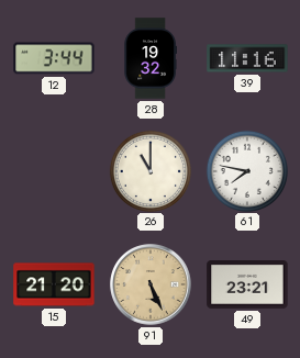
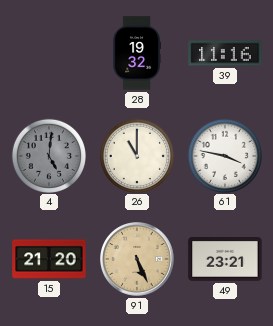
12: 3:44 -> none (54, 58)
4: none -> 5:01 (49, 155)
61: 7:47 -> 3:47 (225, 155)
